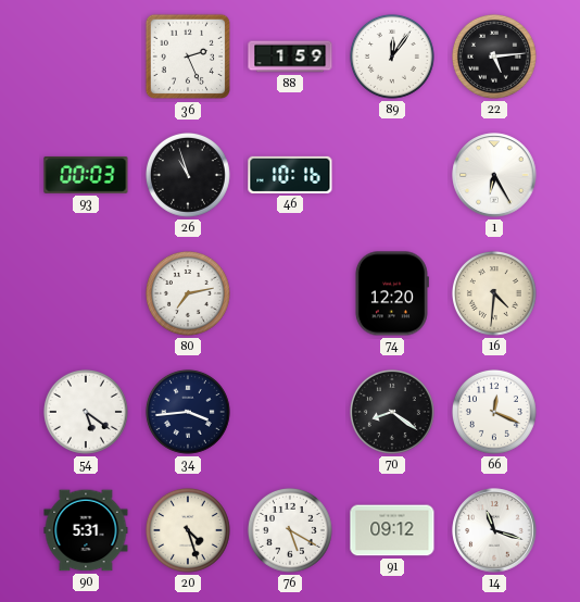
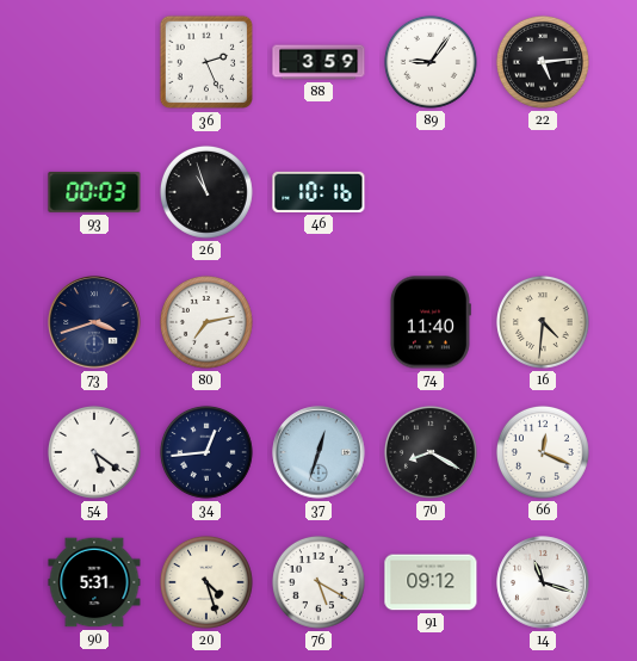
88: 1:59 -> 3:59 (318, 62)
89: 12:06 -> 9:06 (431, 62)
1: 6:25 -> none (494, 175)
73: none -> 3:42 (94, 322)
74: 12:20 -> 11:40 (429, 322)
34: 3:44 -> 12:44 (206, 452)
37: none -> 12:33 (318, 452)
70: 8:21 -> 8:20 (431, 452)
